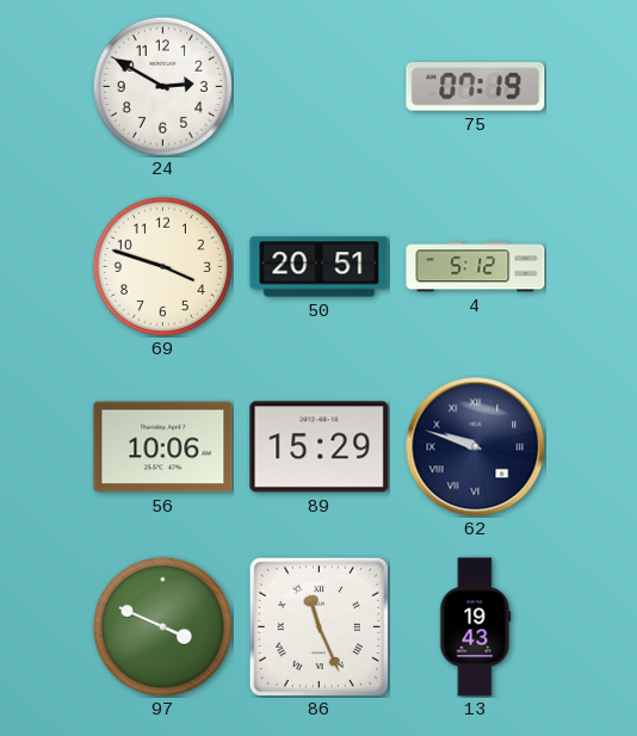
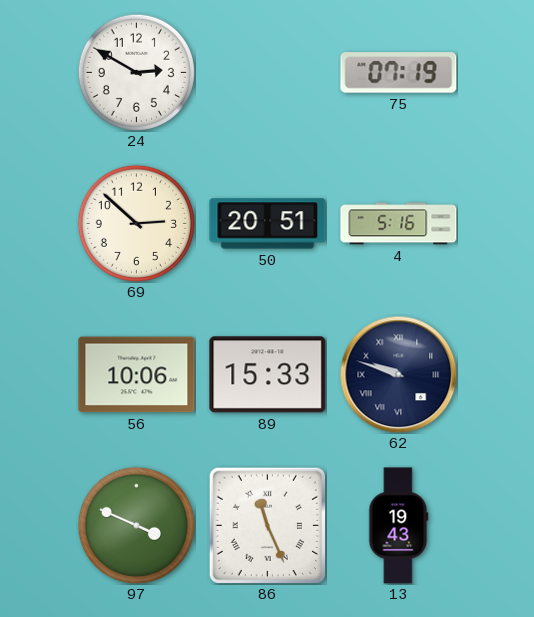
69: 3:48 -> 2:52 (136, 223)
4: 5:12 -> 5:16 (399, 224)
89: 15:29 -> 15:33 (268, 375)
